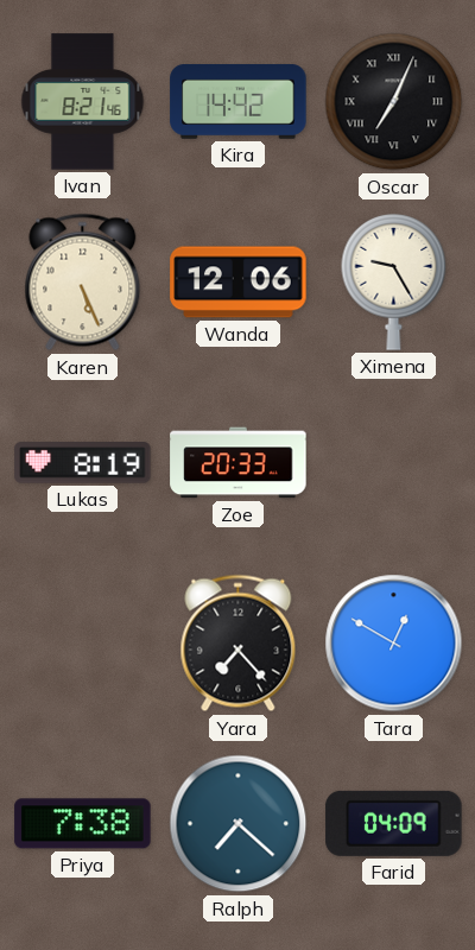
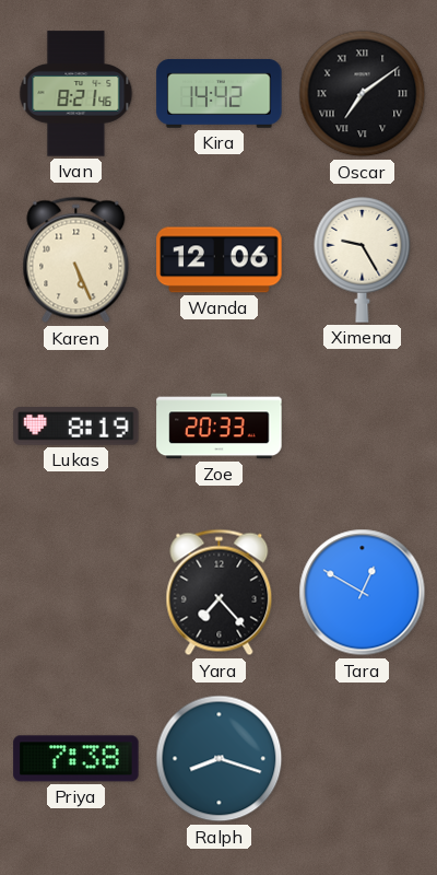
Oscar: 7:04 -> 7:09 (363, 94)
Ralph: 7:22 -> 8:18 (220, 759)
Farid: 04:09 -> none (394, 823)
